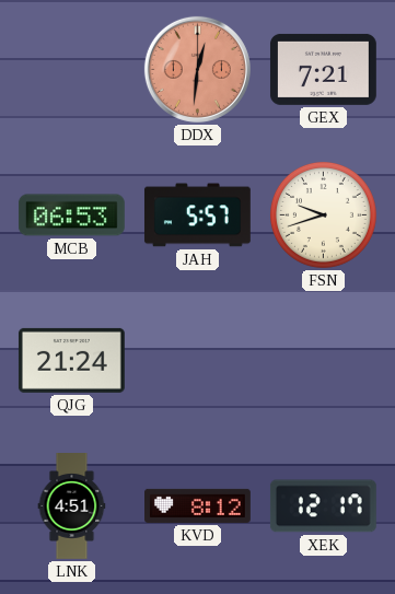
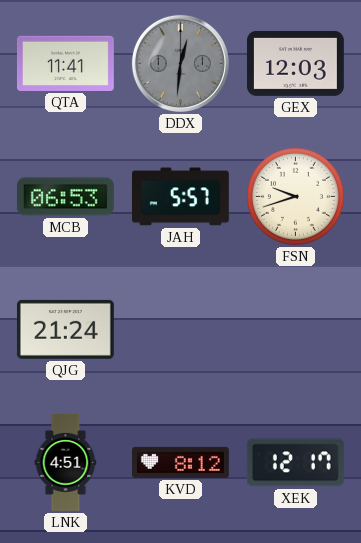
QTA: none -> 11:41 (65, 63)
DDX dial: salmon -> grey (180, 63)
GEX: 7:21 -> 12:03 (295, 63)
